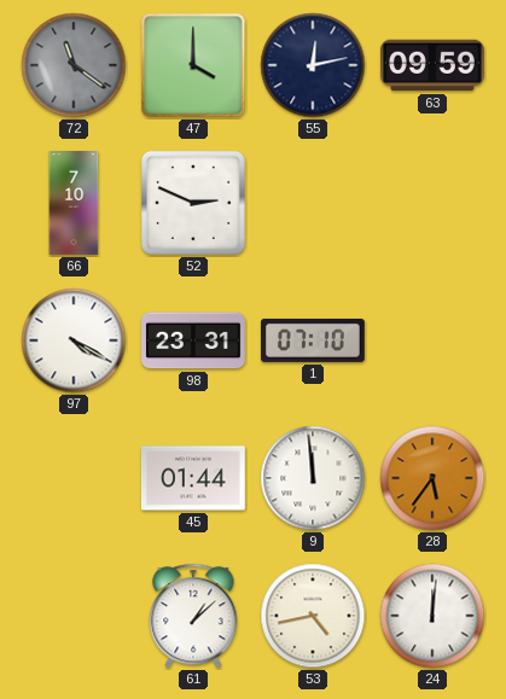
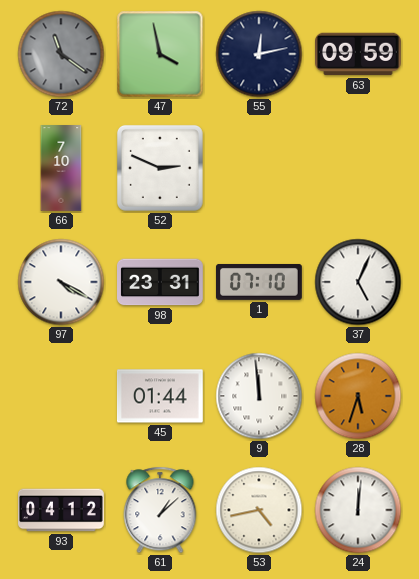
47: 4:00 -> 3:58 (160, 54)
37: none -> 5:04 (358, 282)
28: 5:36 -> 5:33 (358, 396)
93: none -> 04:12 (62, 510)
